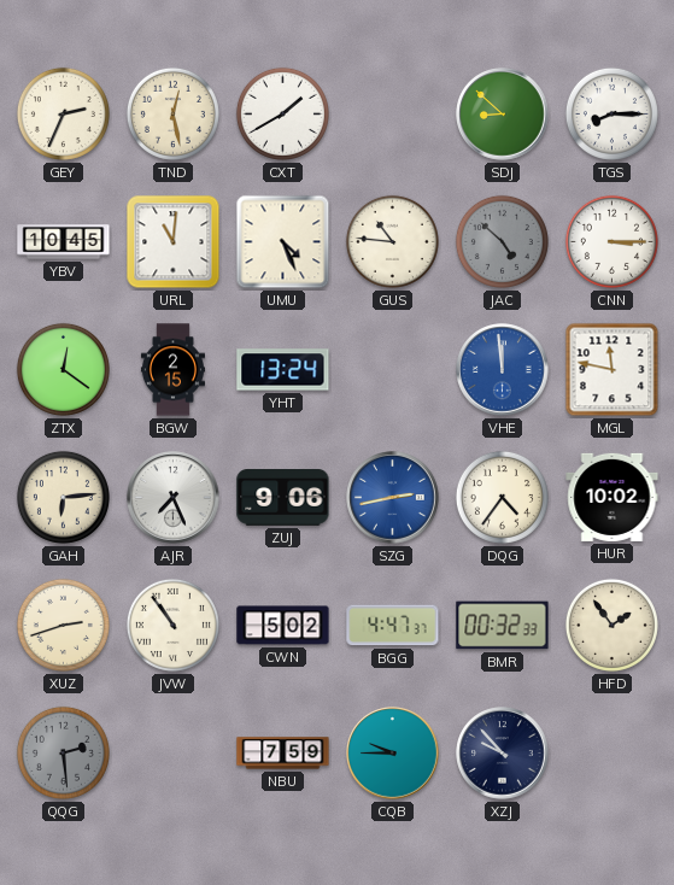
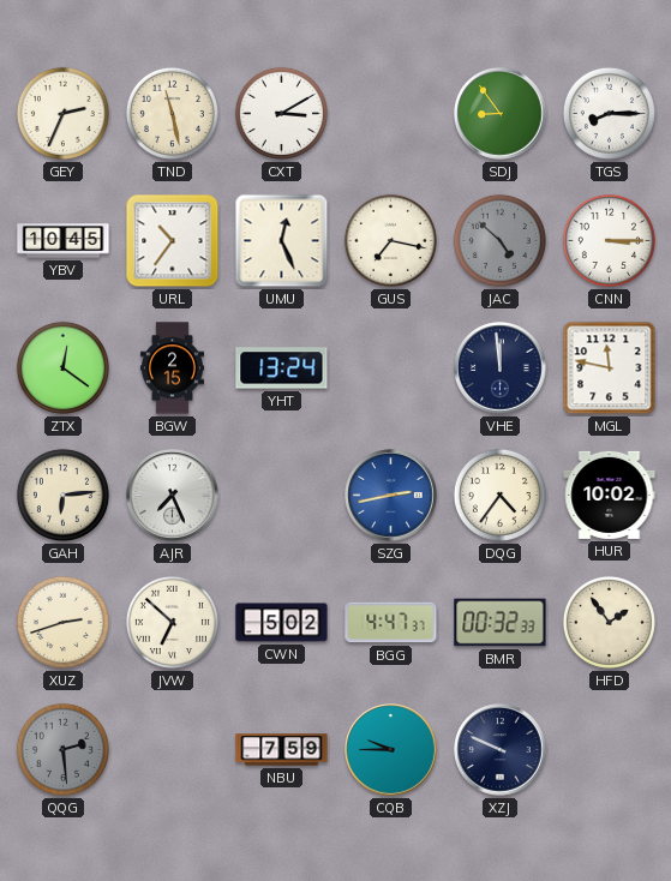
TND: 12:28 -> 11:28 (172, 113)
CXT: 1:40 -> 3:10 (281, 113)
SDJ: 8:52 -> 8:54 (501, 114)
URL: 11:01 -> 10:36 (173, 241)
UMU: 4:26 -> 12:26 (282, 241)
GUS: 10:46 -> 7:17 (390, 240)
VHE dial: blue -> navy (501, 368)
ZUJ: 9:06 -> none (283, 498)
JVW: 10:54 -> 6:52 (172, 622)
XZJ: 9:53 -> 9:49 (501, 750)
